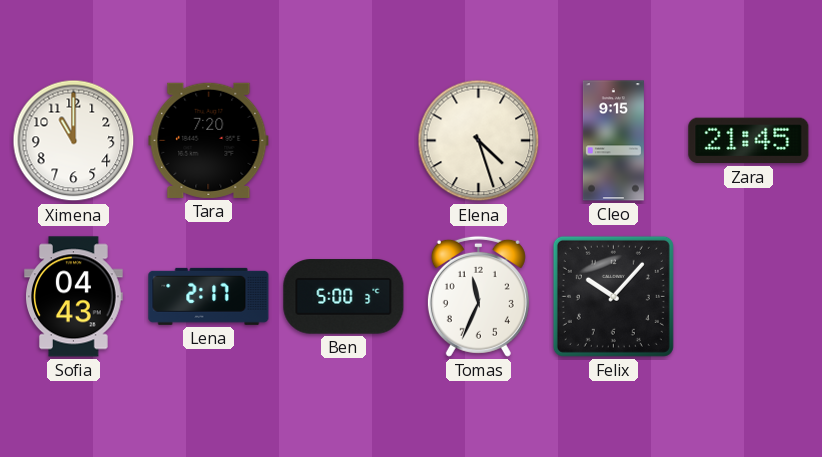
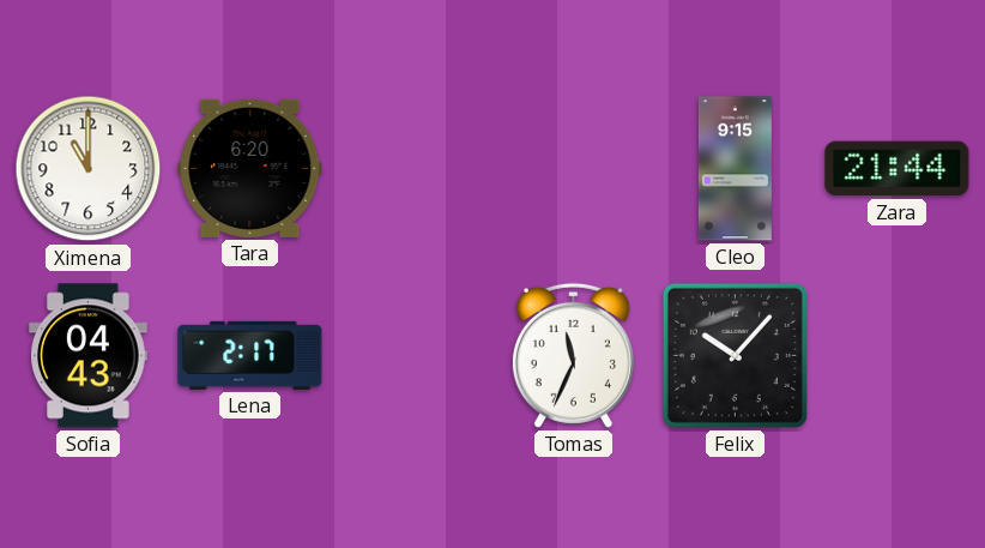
Tara: 7:20 -> 6:20 (250, 168)
Elena: 4:27 -> none (479, 141)
Zara: 21:45 -> 21:44 (898, 169)
Ben: 5:00 -> none (344, 297)
